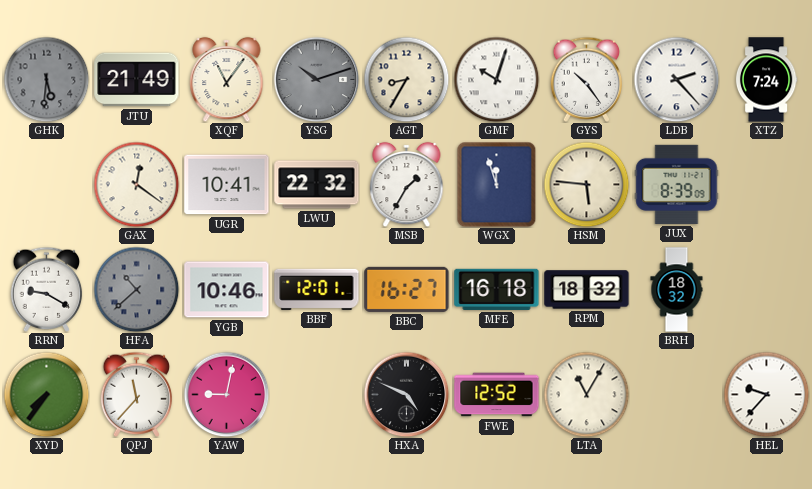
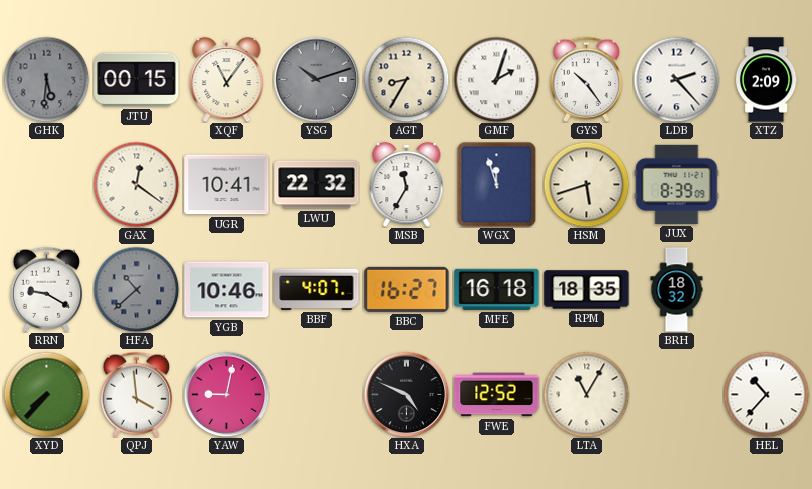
JTU: 21:49 -> 00:15 (137, 80)
GMF: 10:03 -> 2:03 (496, 79)
XTZ: 7:24 -> 2:09 (766, 80)
MSB: 1:35 -> 11:35 (407, 184)
HSM: 5:46 -> 5:42 (586, 184)
BBF: 12:01 -> 4:07 (317, 289)
RPM: 18:32 -> 18:35 (587, 290)
XYD: 7:36 -> 7:37 (46, 394)
QPJ: 11:37 -> 3:59 (137, 394)
HEL: 9:37 -> 10:37 (766, 394)
